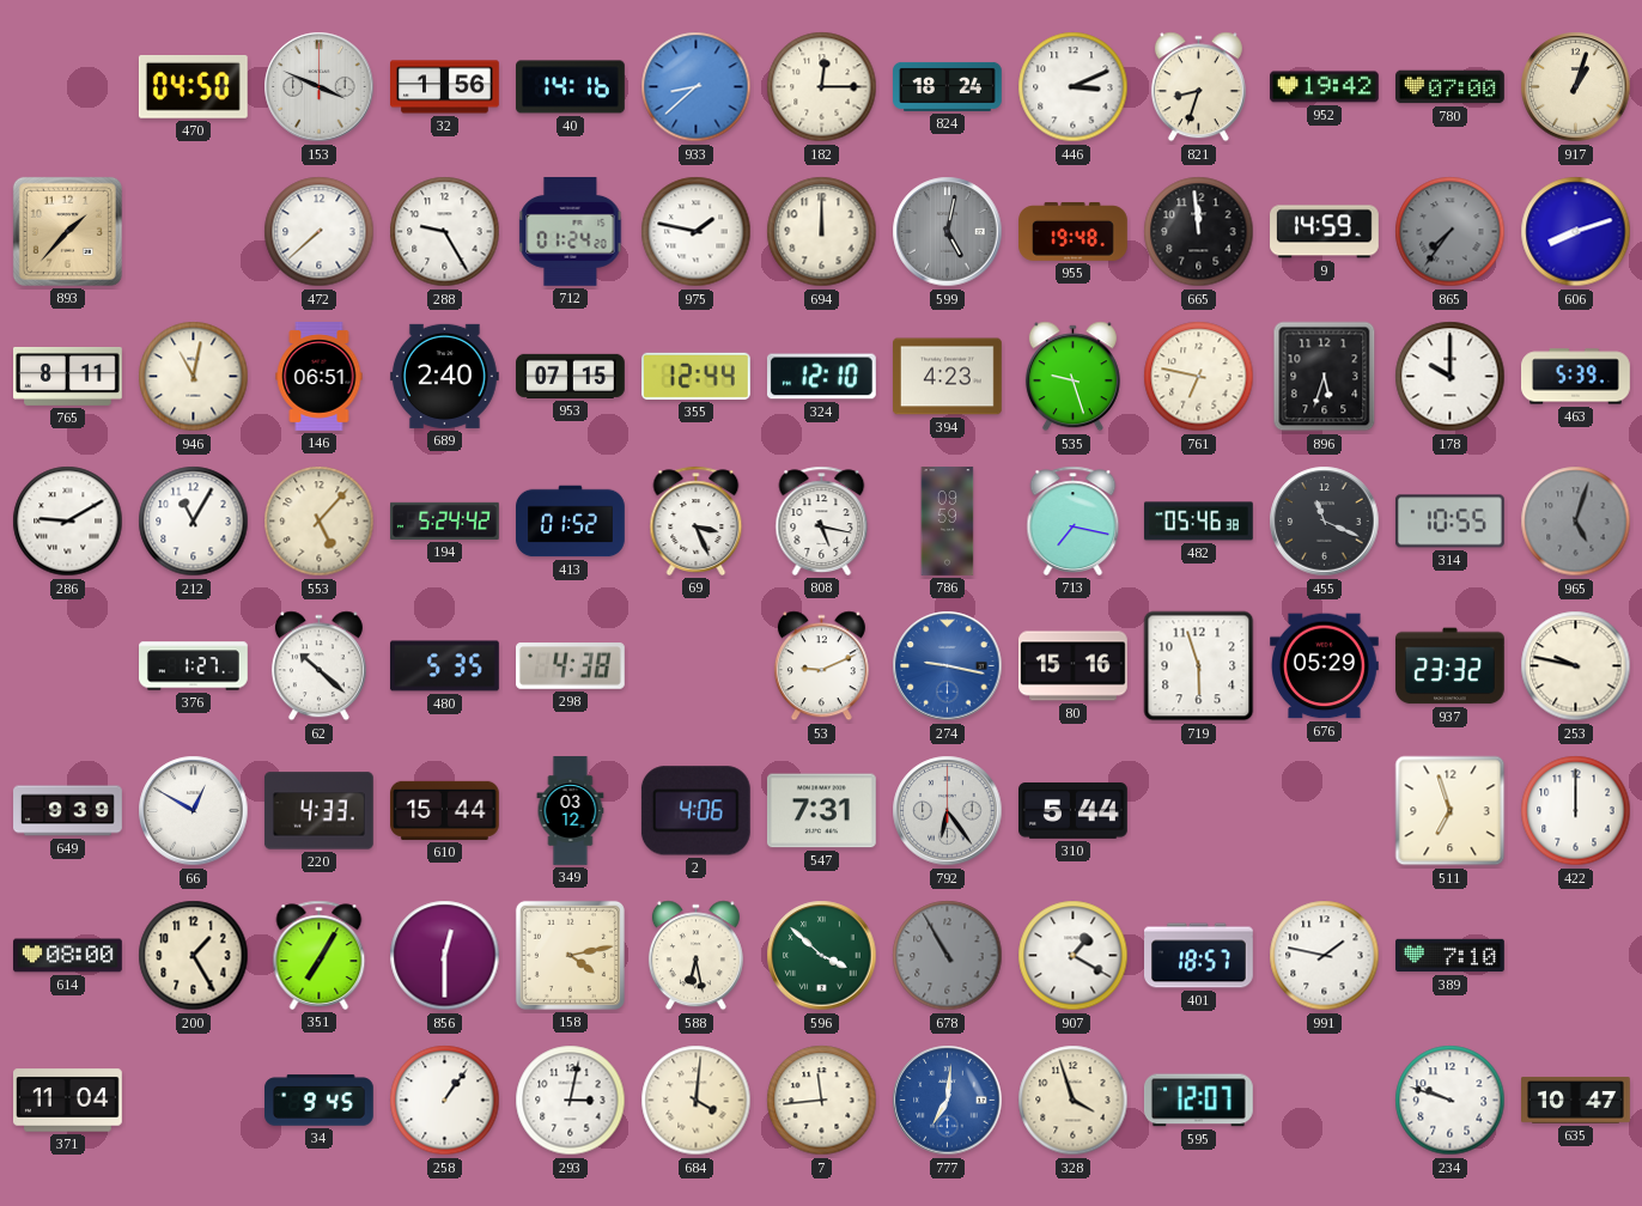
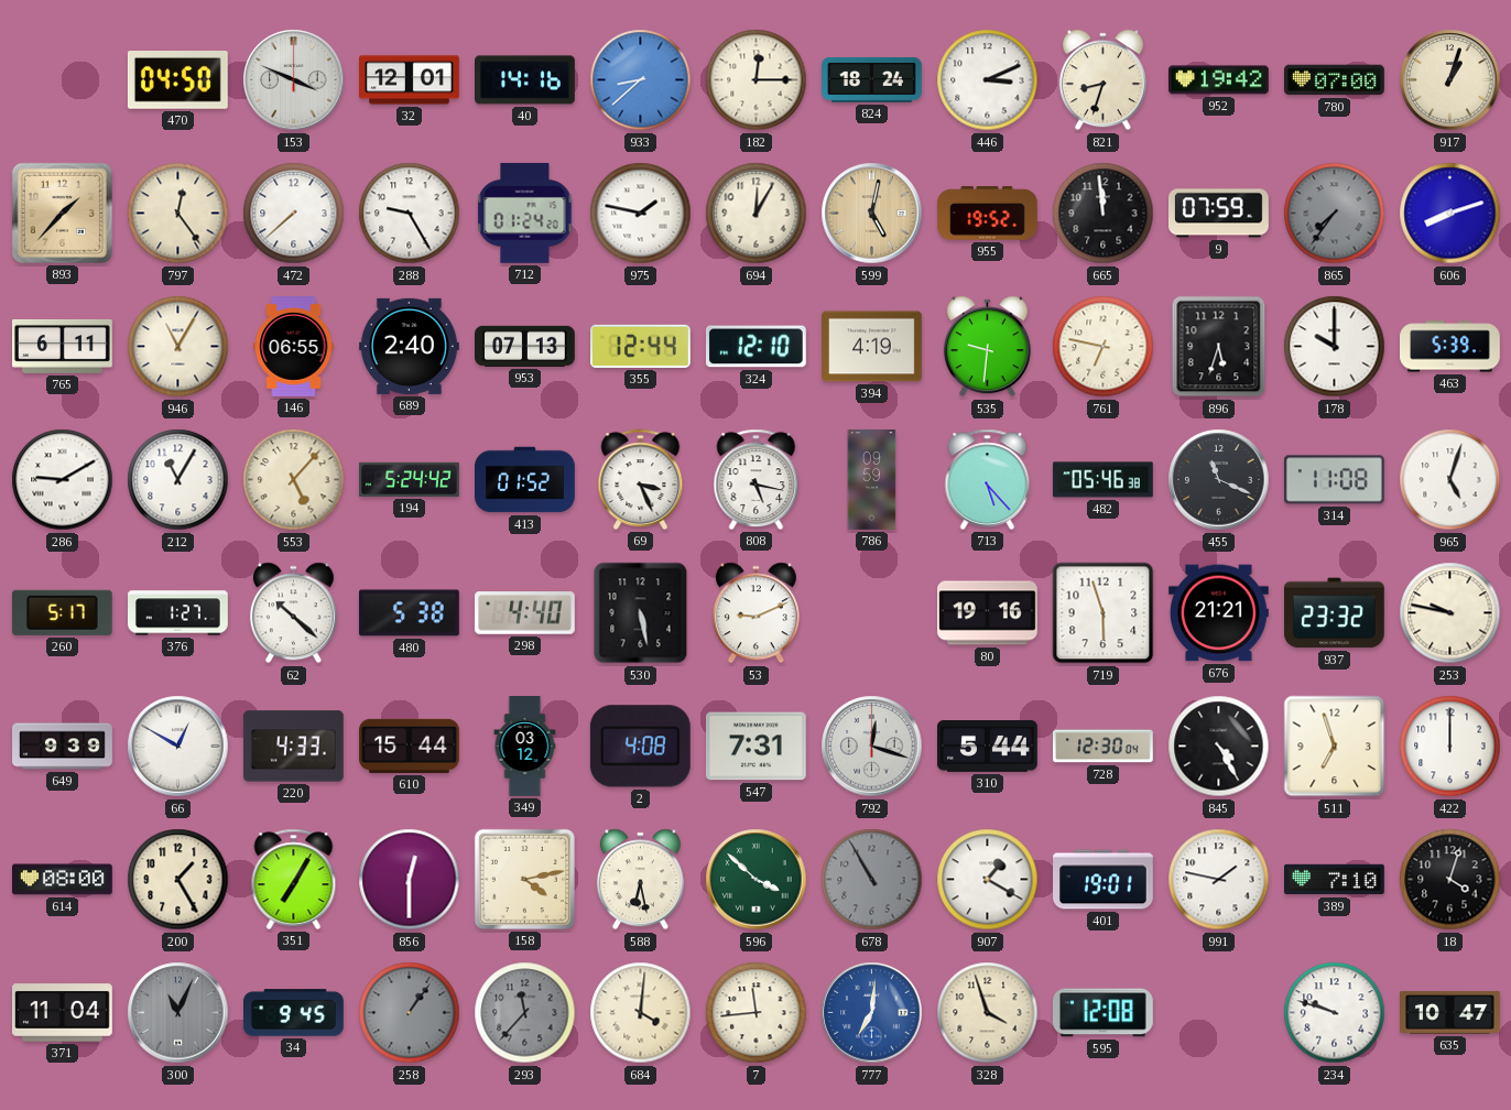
32: 1:56 -> 12:01 (410, 80)
797: none -> 12:24 (178, 214)
694: 12:00 -> 12:05 (757, 214)
599 dial: grey -> champagne (872, 214)
955: 19:48 -> 19:52 (988, 214)
9: 14:59 -> 07:59 (1219, 214)
765: 8:11 -> 6:11 (63, 346)
946: 11:02 -> 11:05 (178, 347)
146: 06:51 -> 06:55 (294, 347)
953: 07:15 -> 07:13 (525, 346)
394: 4:23 -> 4:19 (872, 347)
535: 9:27 -> 9:31 (987, 347)
713: 7:17 -> 5:23 (988, 479)
314: 10:55 -> 11:08 (1334, 480)
965 dial: grey -> white (1450, 480)
260: none -> 5:17 (62, 612)
480: 5:35 -> 5:38 (410, 613)
298: 4:38 -> 4:40 (525, 613)
530: none -> 5:28 (641, 613)
274: 9:17 -> none (948, 666)
80: 15:16 -> 19:16 (988, 613)
676: 05:29 -> 21:21 (1219, 613)
2: 4:06 -> 4:08 (640, 747)
792: 6:24 -> 12:18 (872, 747)
728: none -> 12:30 (1104, 747)
845: none -> 4:25 (1219, 747)
401: 18:57 -> 19:01 (1104, 880)
18: none -> 4:03 (1450, 880)
300: none -> 11:04 (178, 1013)
258 dial: white -> grey (410, 1013)
293: 3:02 -> 11:37 (525, 1013)
293 dial: white -> grey (525, 1013)
595: 12:07 -> 12:08 (1102, 1013)
